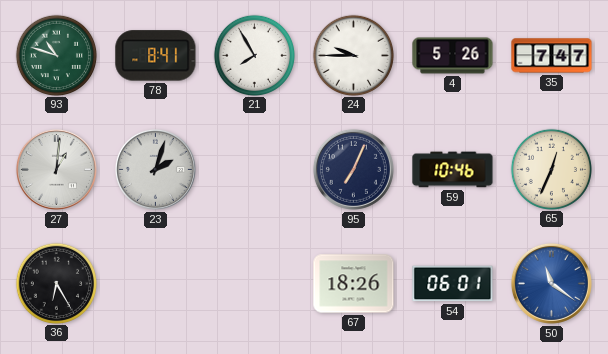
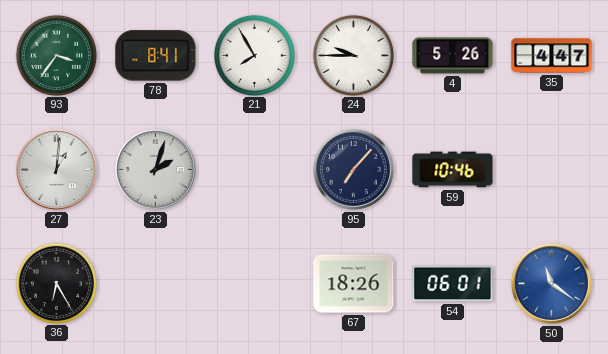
93: 10:48 -> 3:36 (56, 55)
35: 7:47 -> 4:47 (552, 56)
95: 7:04 -> 7:07 (353, 169)
65: 12:34 -> none (551, 169)
